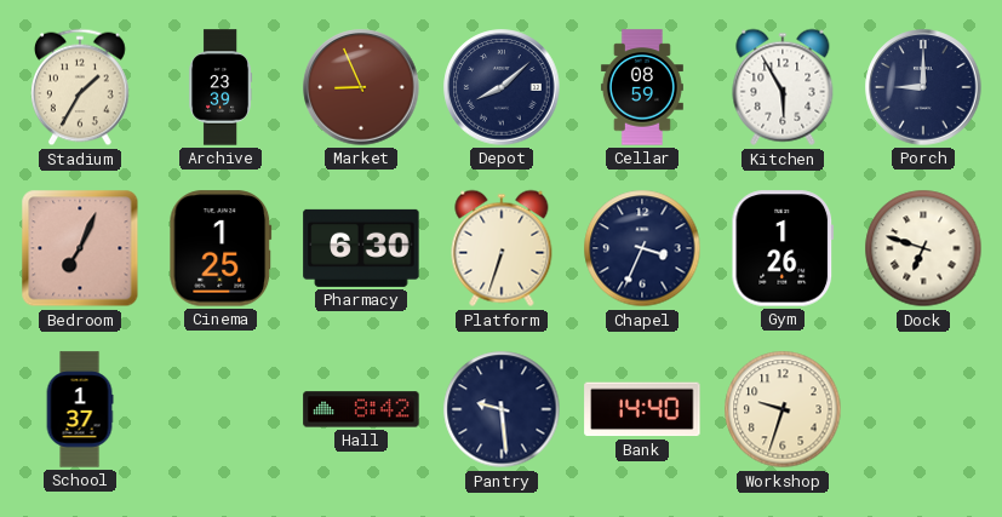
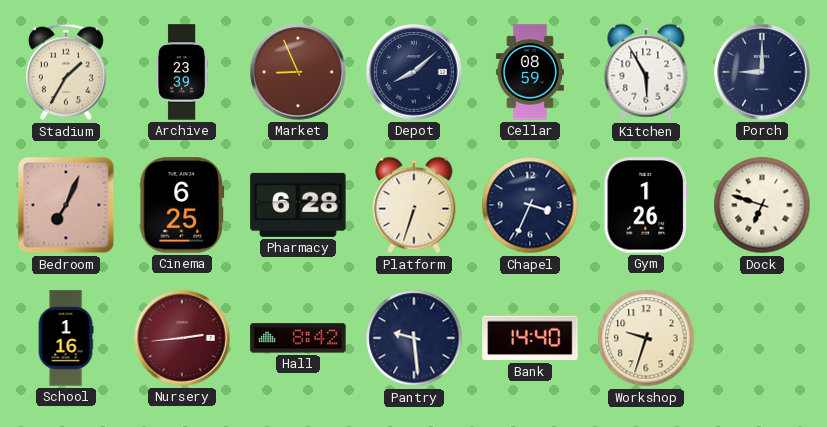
Cinema: 1:25 -> 6:25 (182, 205)
Pharmacy: 6:30 -> 6:28 (298, 205)
School: 1:37 -> 1:16 (66, 338)
Nursery: none -> 2:44 (182, 338)
